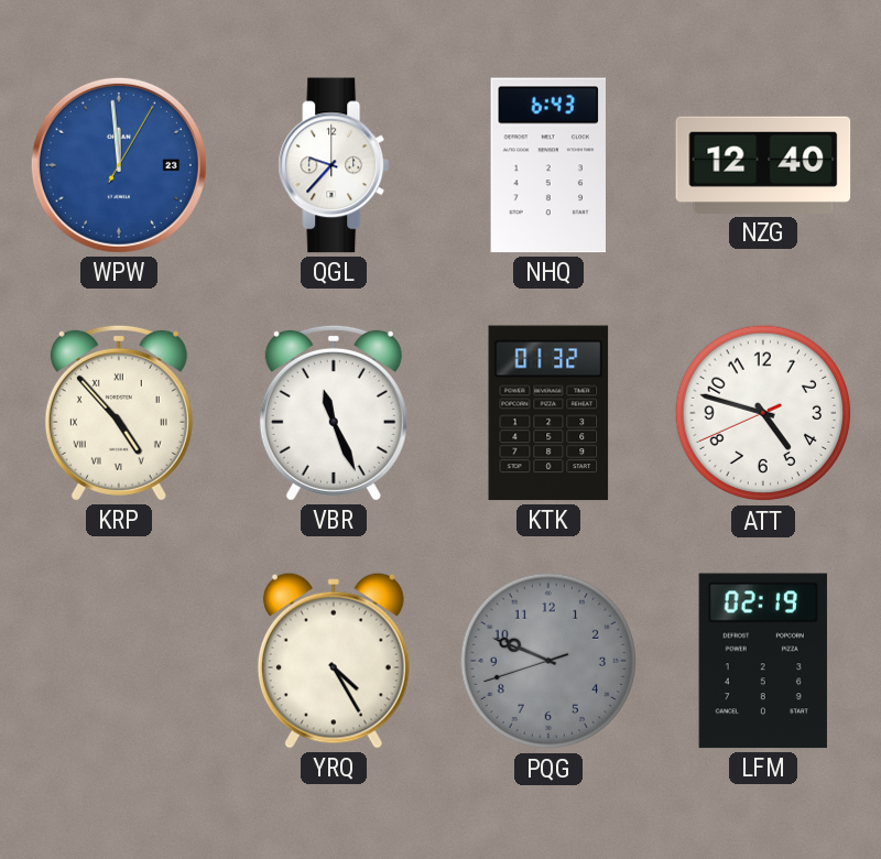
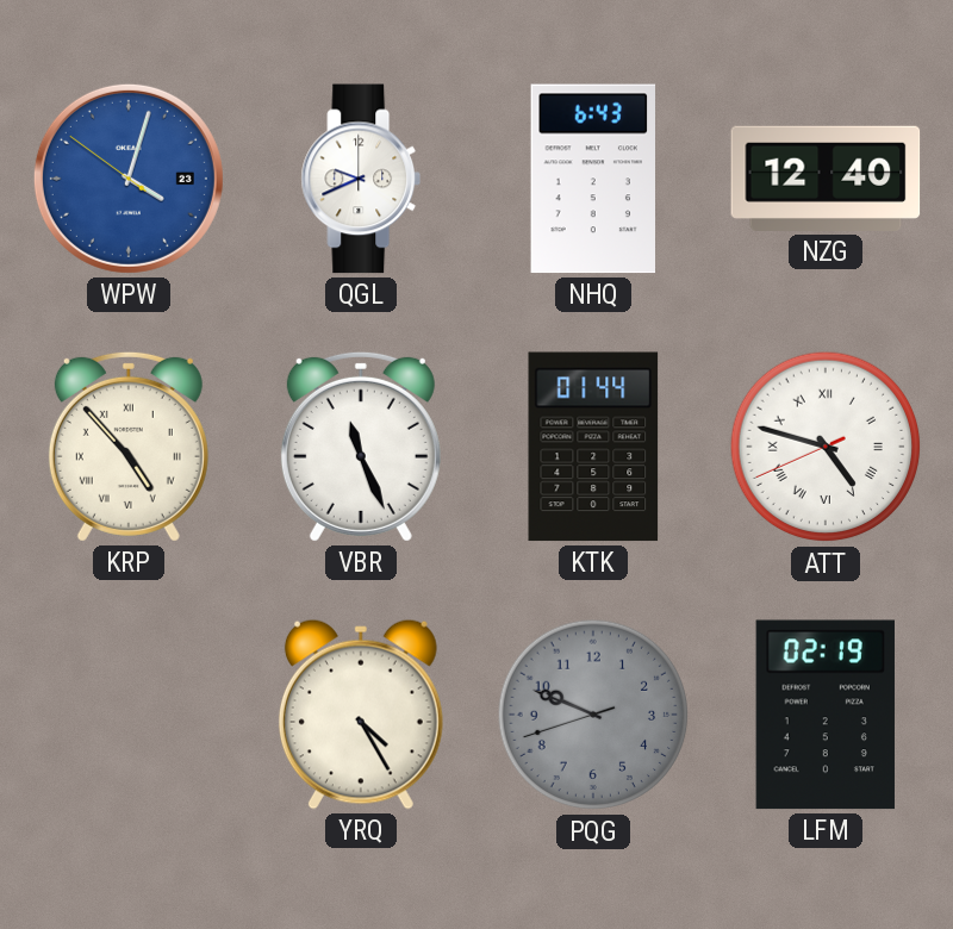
WPW: 11:59 -> 4:02 (129, 179)
QGL: 9:37 -> 9:41 (361, 179)
KTK: 01:32 -> 01:44 (593, 447)
ATT numerals: Arabic -> Roman (826, 447)
